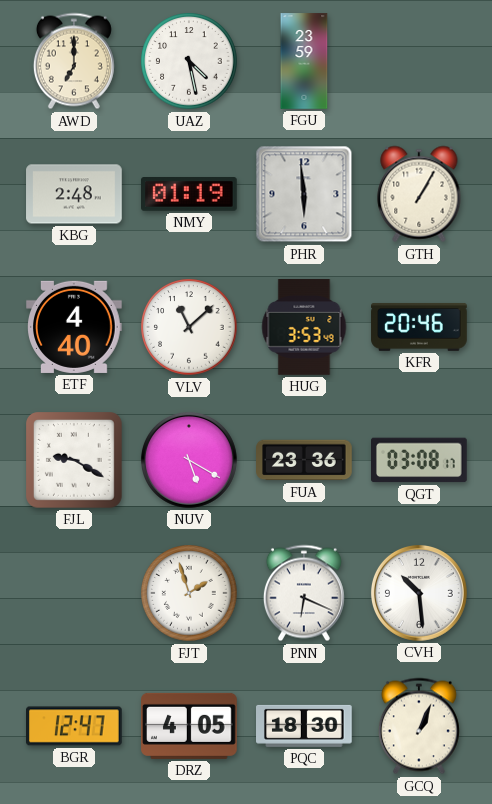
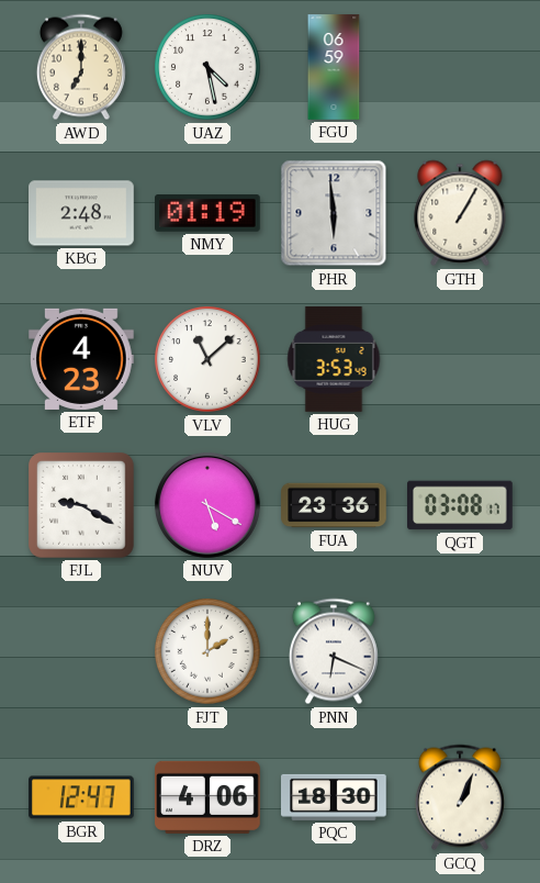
FGU: 23:59 -> 06:59 (334, 67)
ETF: 4:40 -> 4:23 (82, 359)
KFR: 20:46 -> none (419, 327)
FJT: 1:57 -> 2:00 (207, 651)
CVH: 10:29 -> none (419, 593)
DRZ: 4:05 -> 4:06 (207, 797)
